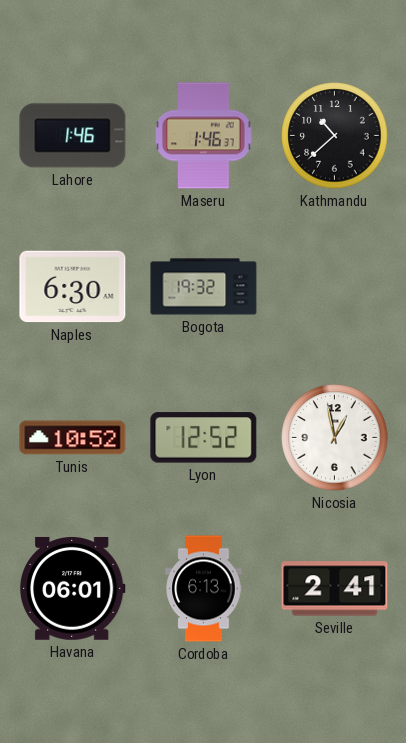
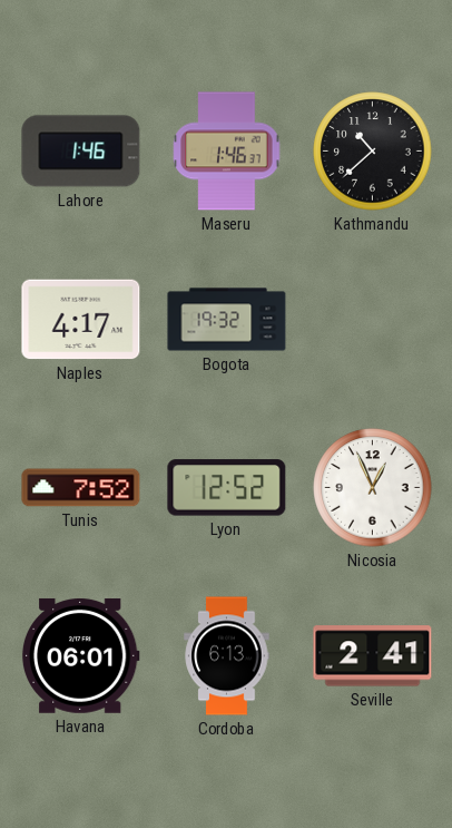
Naples: 6:30 -> 4:17 (81, 320)
Tunis: 10:52 -> 7:52 (81, 488)
Nicosia: 12:58 -> 12:56 (373, 488)
